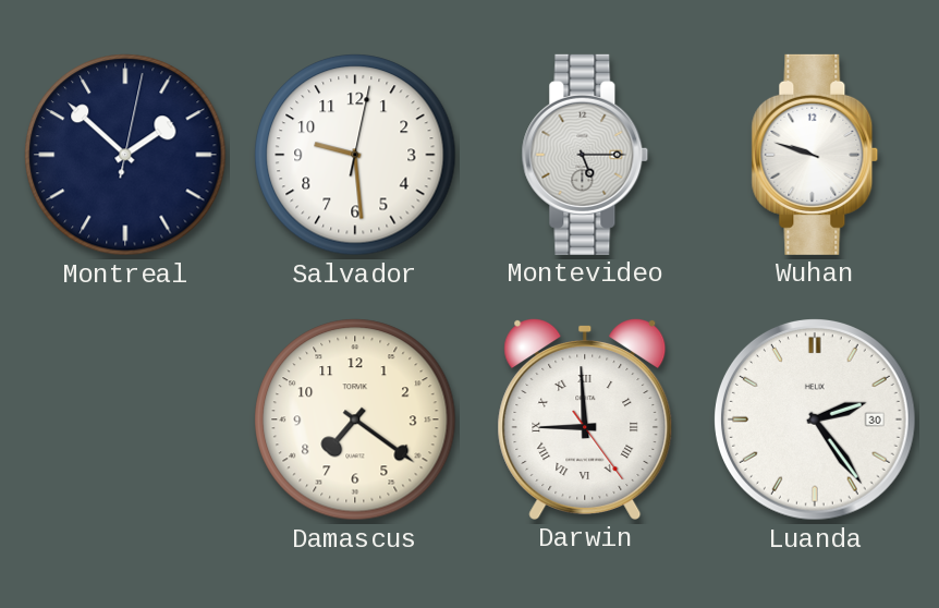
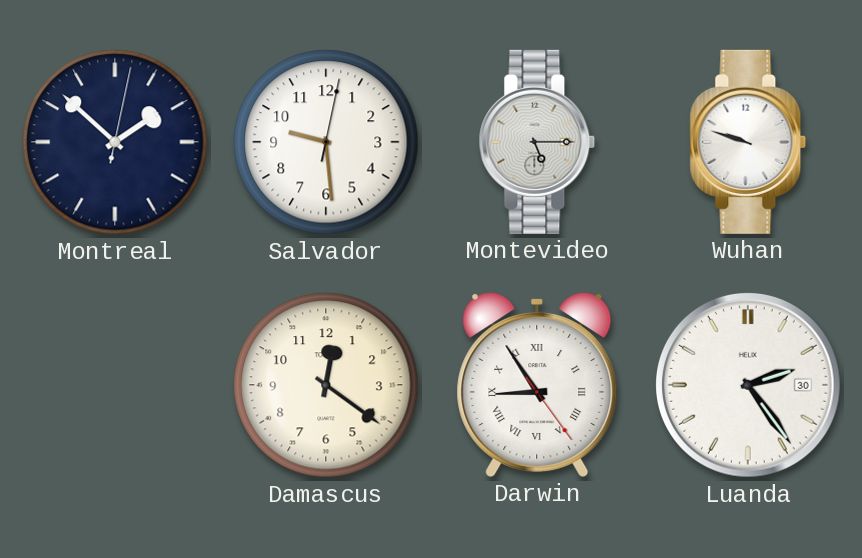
Damascus: 7:21 -> 12:21 (326, 385)
Darwin: 8:59 -> 8:54 (537, 385)
